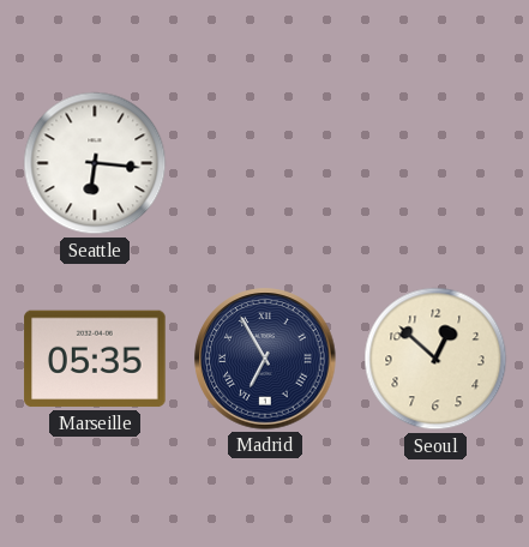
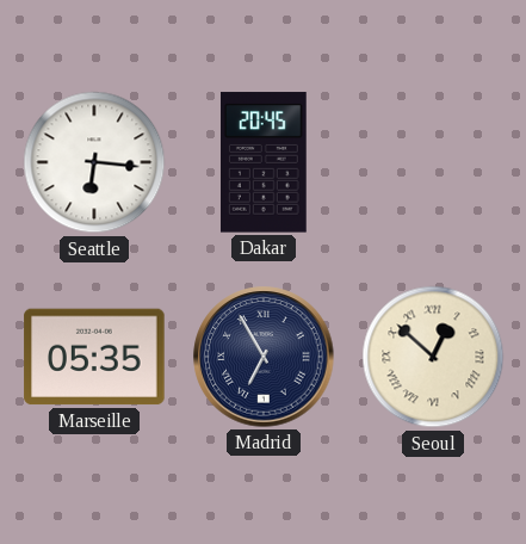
Dakar: none -> 20:45 (264, 162)
Seoul numerals: Arabic -> Roman (433, 357)
